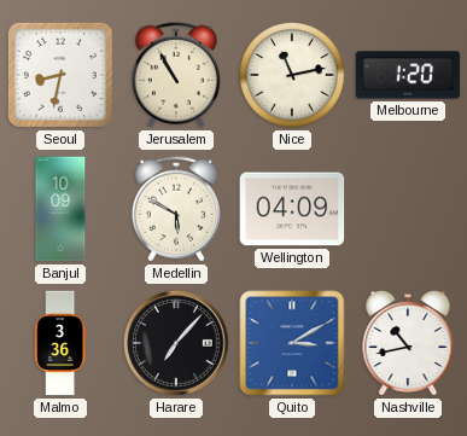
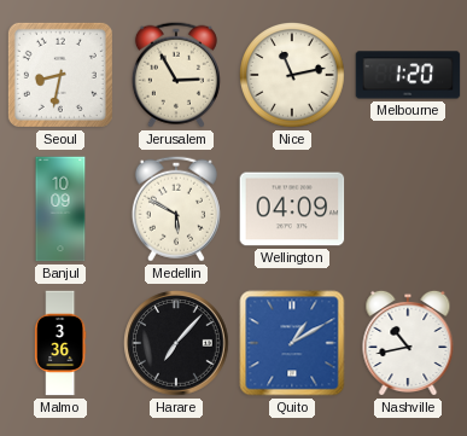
Jerusalem: 10:55 -> 2:55 (176, 75)
Quito: 3:10 -> 1:10 (292, 343)
